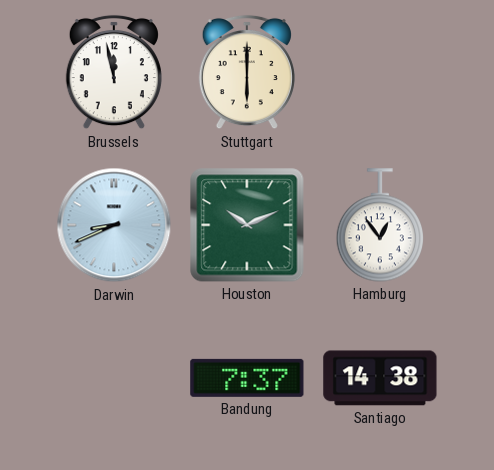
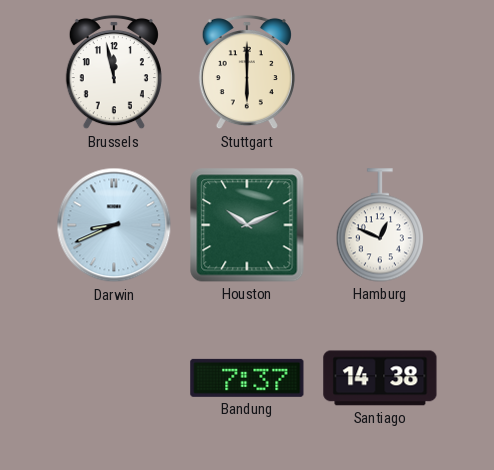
Hamburg: 12:54 -> 12:49 (379, 225)
